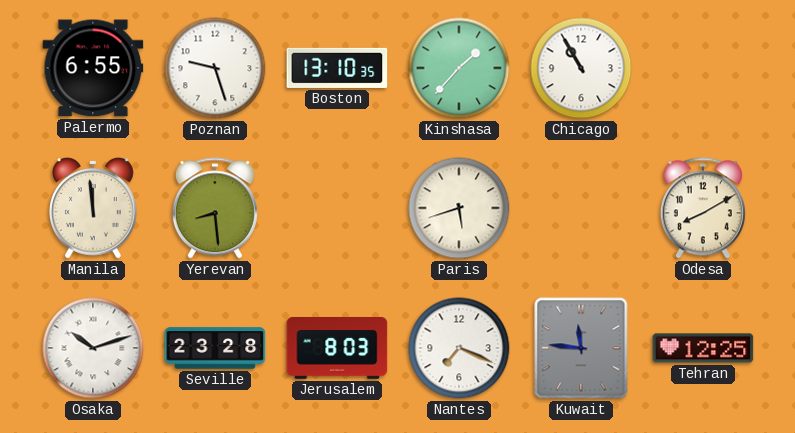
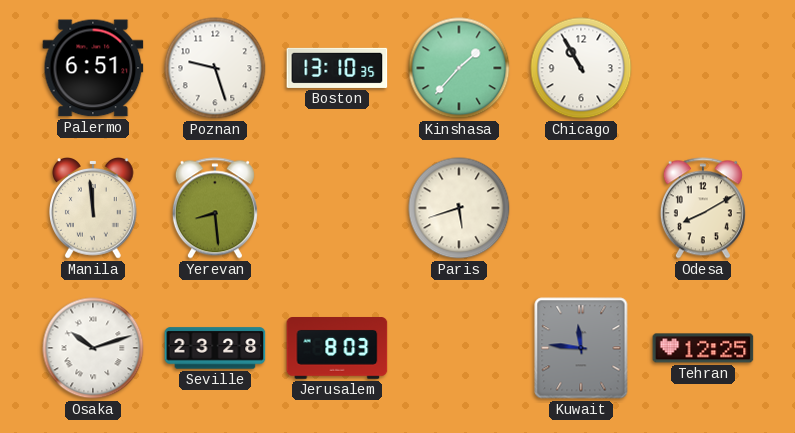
Palermo: 6:55 -> 6:51 (93, 68)
Nantes: 7:19 -> none (459, 348)
